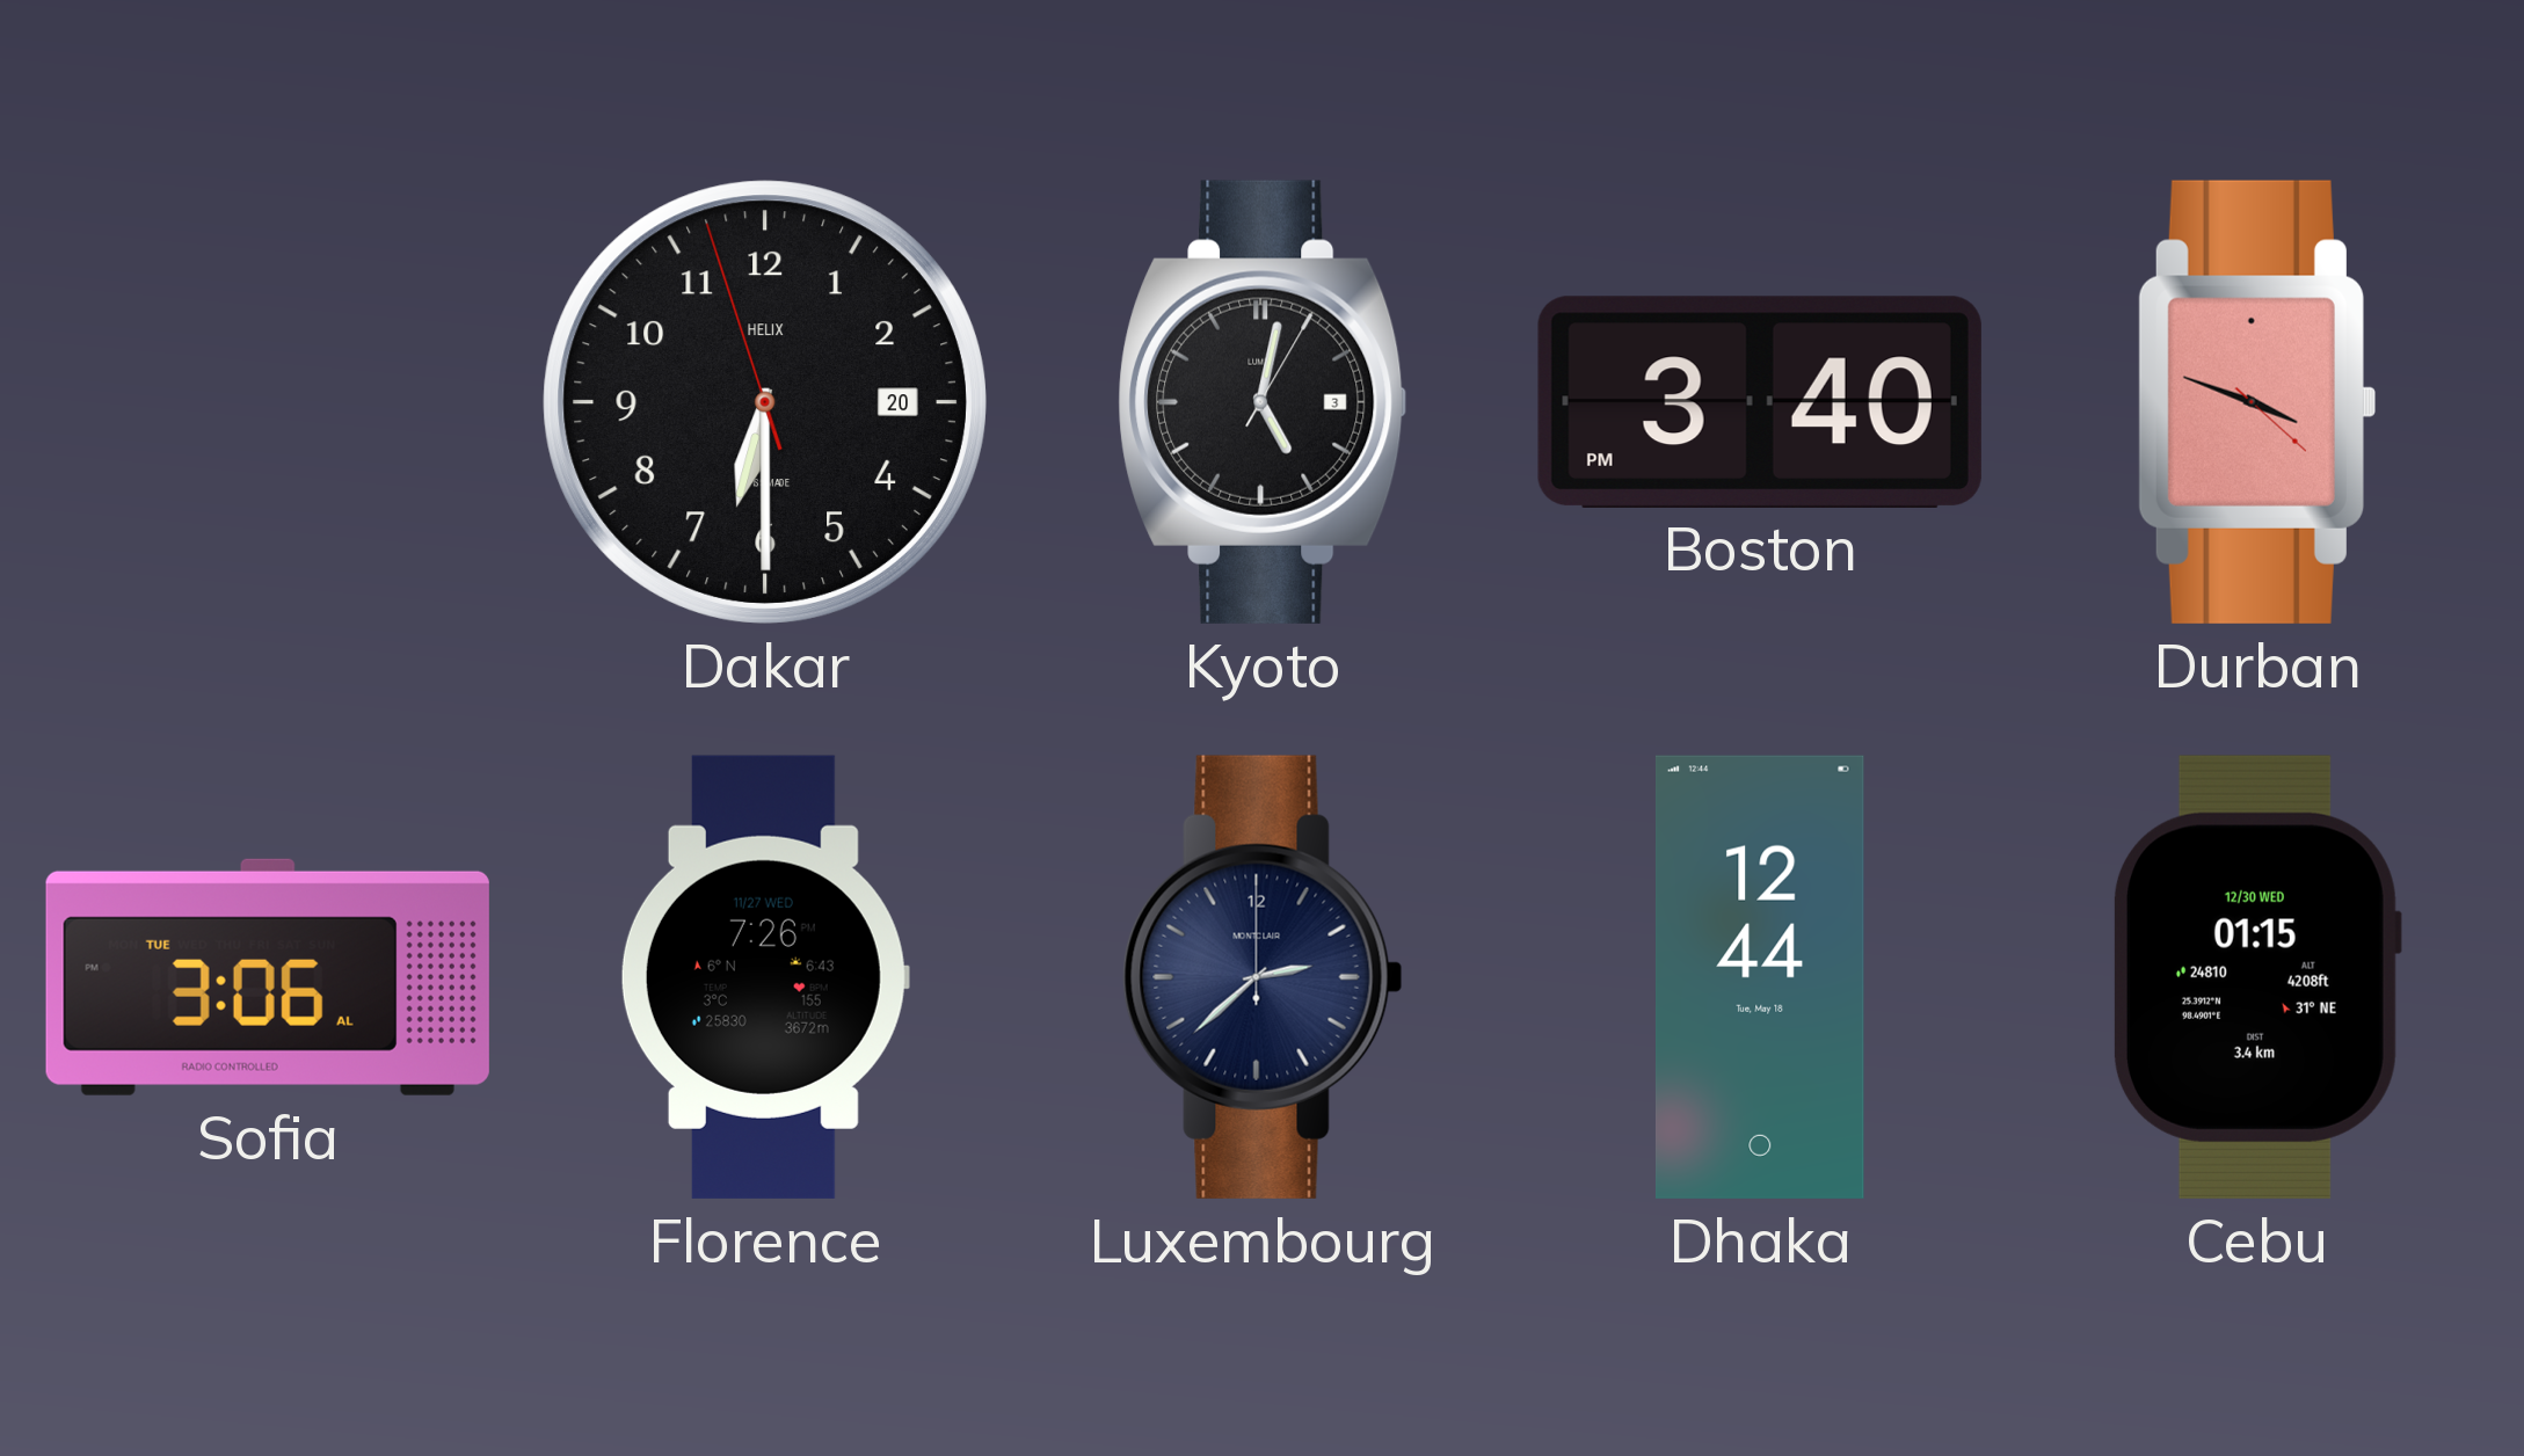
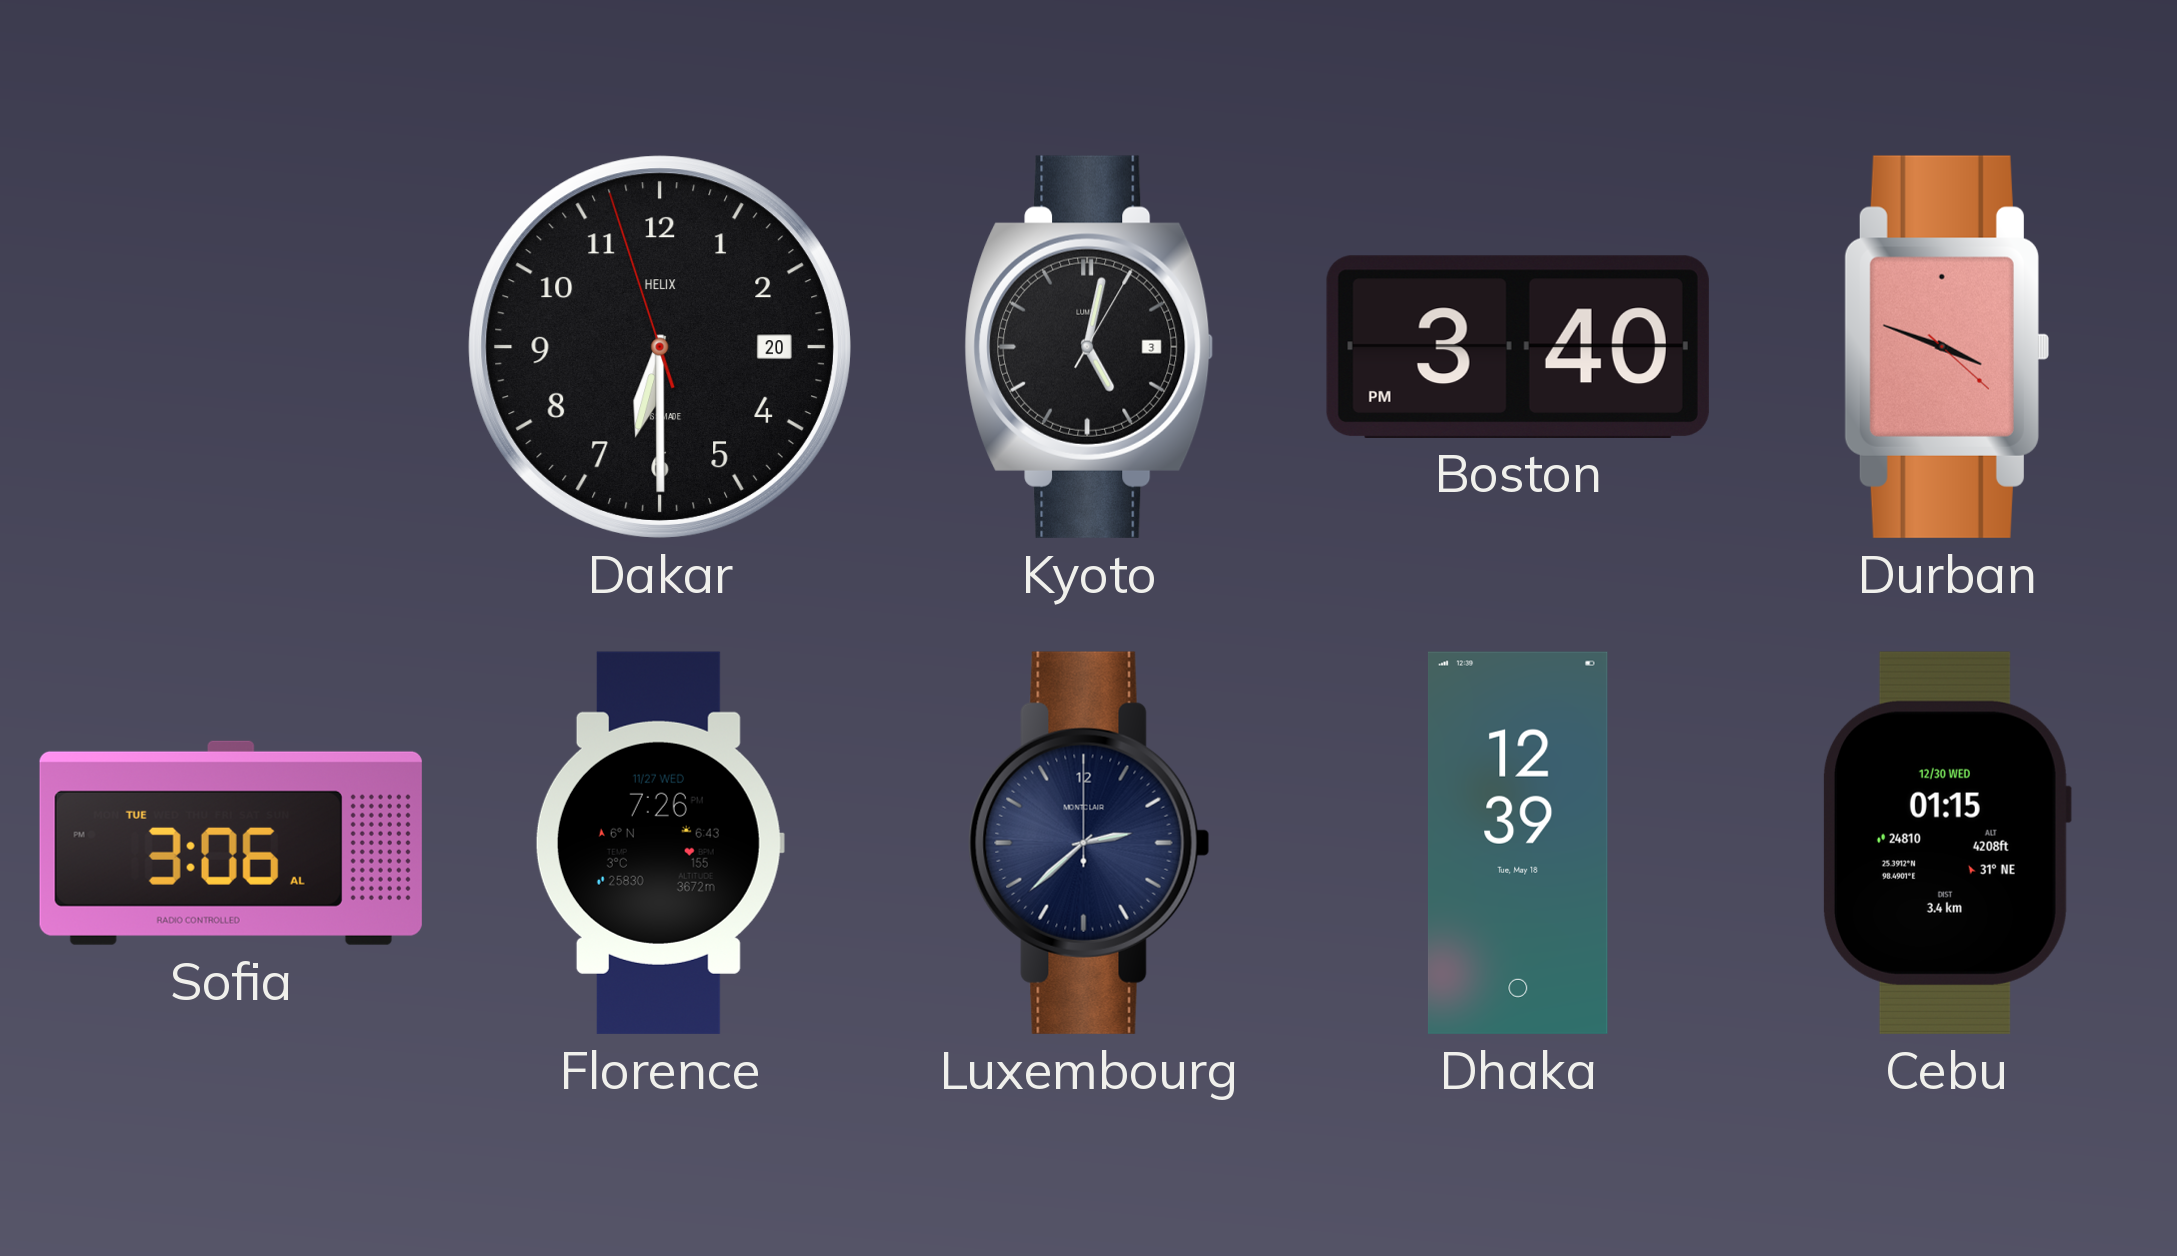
Dhaka: 12:44 -> 12:39 (1518, 843)
